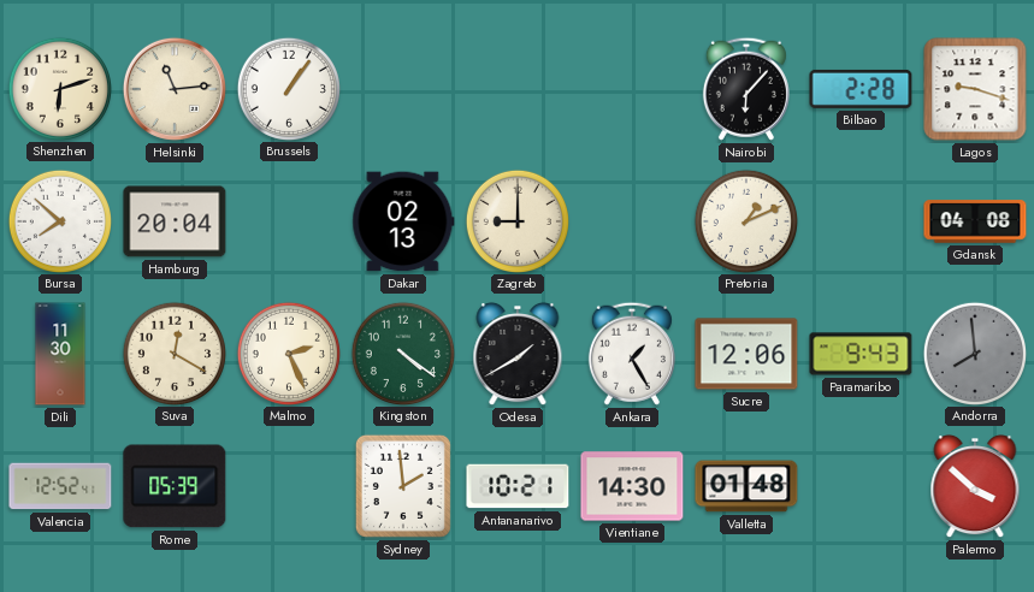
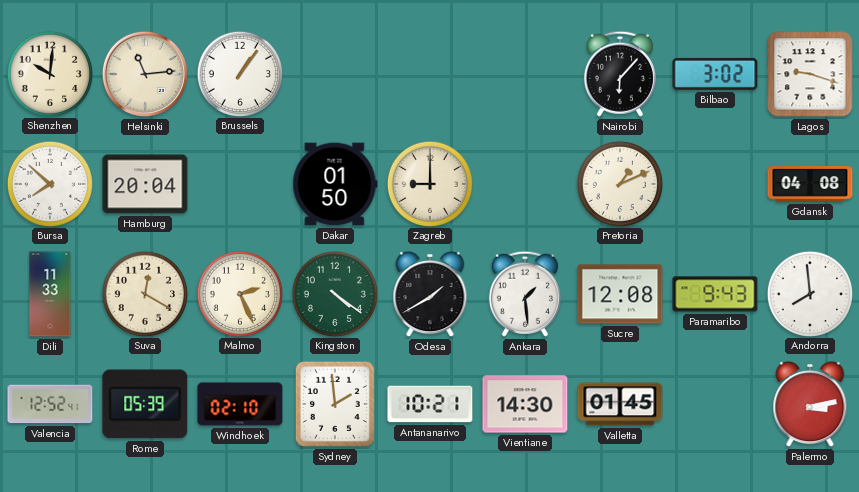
Shenzhen: 6:12 -> 10:01 (49, 73)
Bilbao: 2:28 -> 3:02 (715, 74)
Dakar: 02:13 -> 01:50 (335, 184)
Dili: 11:30 -> 11:33 (50, 294)
Ankara: 1:25 -> 1:29 (525, 294)
Sucre: 12:06 -> 12:08 (620, 294)
Andorra dial: grey -> white (809, 293)
Windhoek: none -> 02:10 (240, 404)
Valletta: 01:48 -> 01:45 (620, 404)
Palermo: 3:52 -> 3:13 (810, 404)
